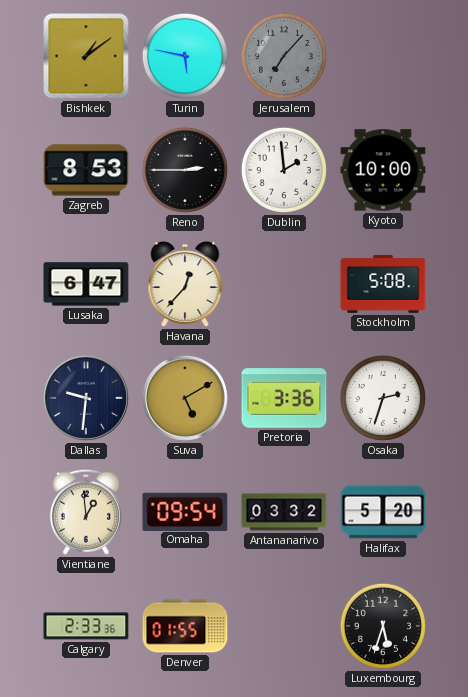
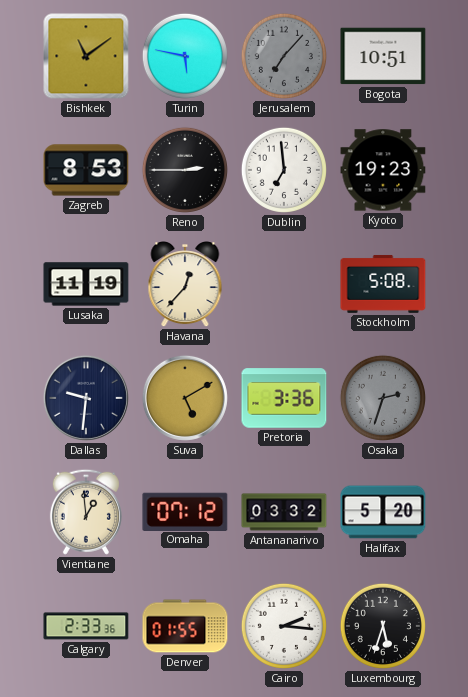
Bishkek: 1:09 -> 11:09 (86, 56)
Bogota: none -> 10:51 (383, 56)
Dublin: 1:59 -> 6:59 (284, 170)
Kyoto: 10:00 -> 19:23 (383, 170)
Lusaka: 6:47 -> 11:19 (86, 284)
Osaka dial: white -> grey (383, 398)
Omaha: 09:54 -> 07:12 (185, 511)
Cairo: none -> 2:16 (284, 626)
